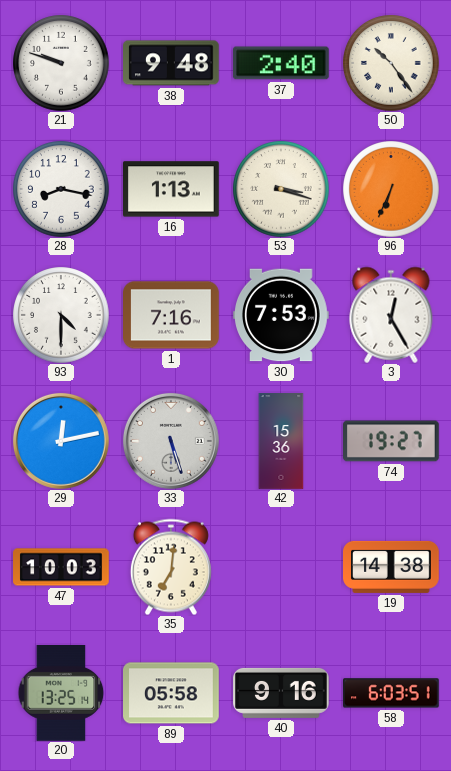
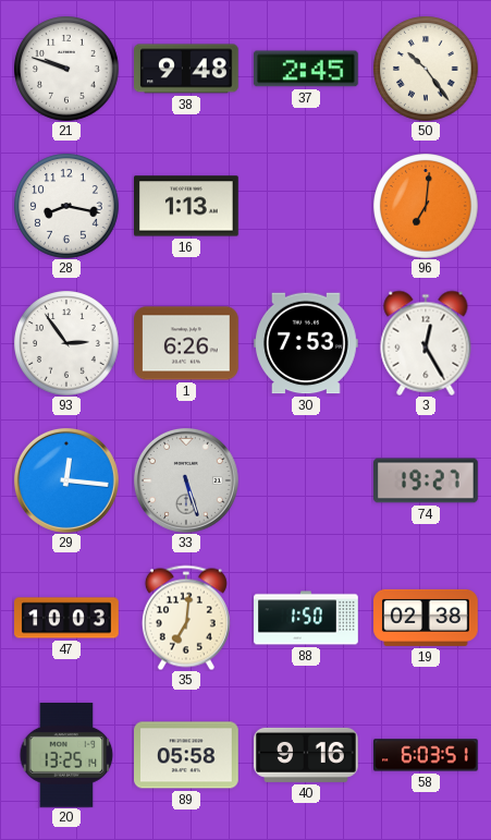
37: 2:40 -> 2:45 (306, 69)
53: 3:18 -> none (281, 189)
96: 6:34 -> 7:01 (426, 206)
93: 4:30 -> 2:54 (66, 343)
1: 7:16 -> 6:26 (187, 343)
29: 12:13 -> 12:16 (66, 480)
42: 15:36 -> none (281, 441)
88: none -> 1:50 (306, 618)
19: 14:38 -> 02:38 (427, 618)
